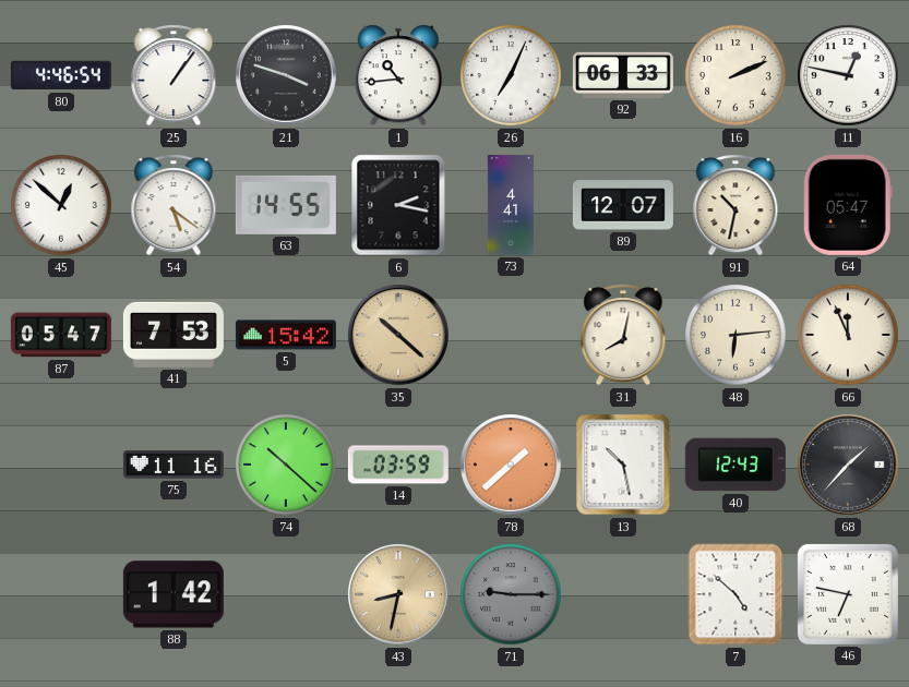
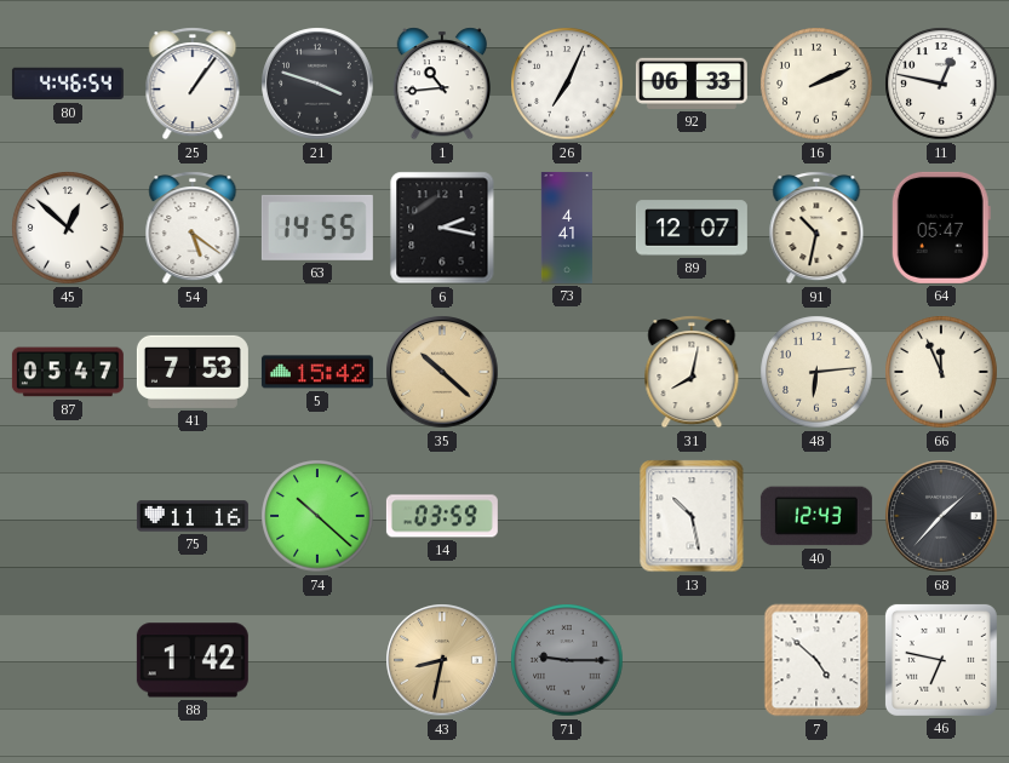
78: 1:38 -> none (511, 465)
